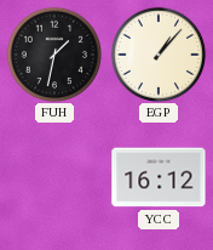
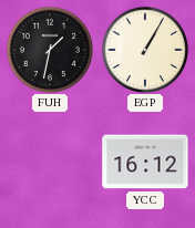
EGP: 1:07 -> 1:05 (144, 49)
